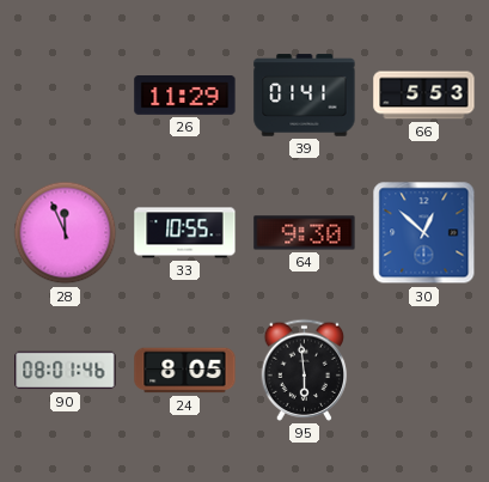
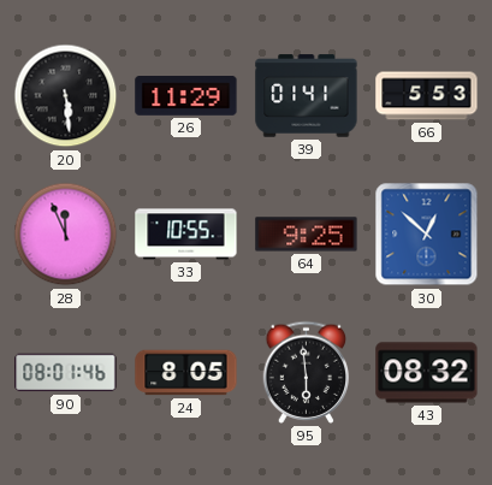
20: none -> 5:29 (66, 96)
64: 9:30 -> 9:25 (307, 235)
43: none -> 08:32 (427, 373)
